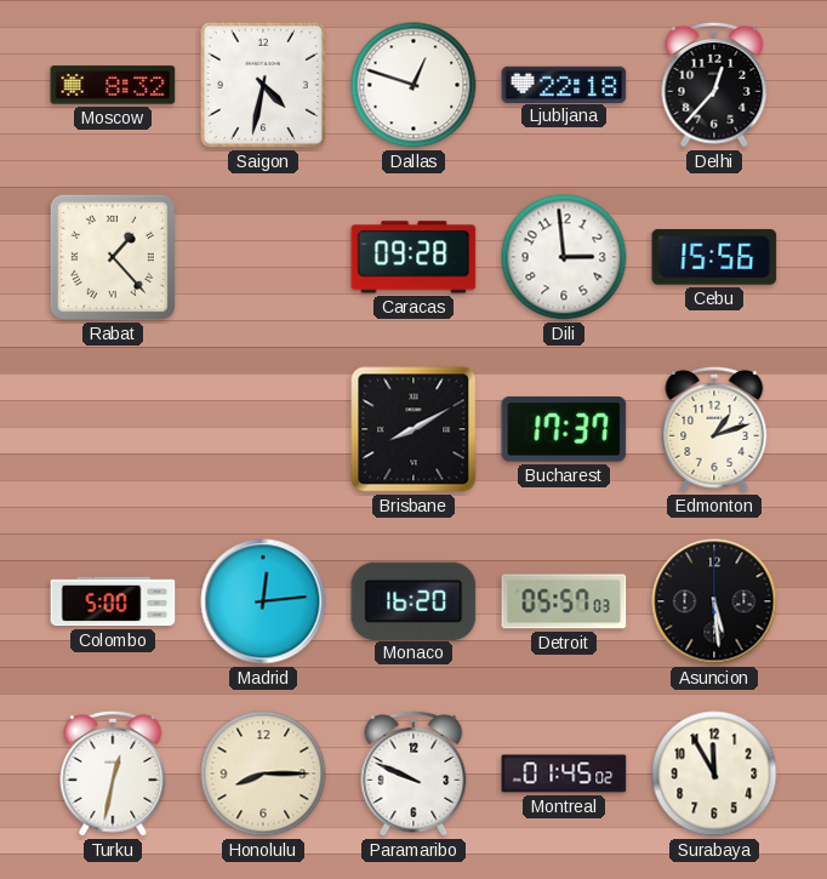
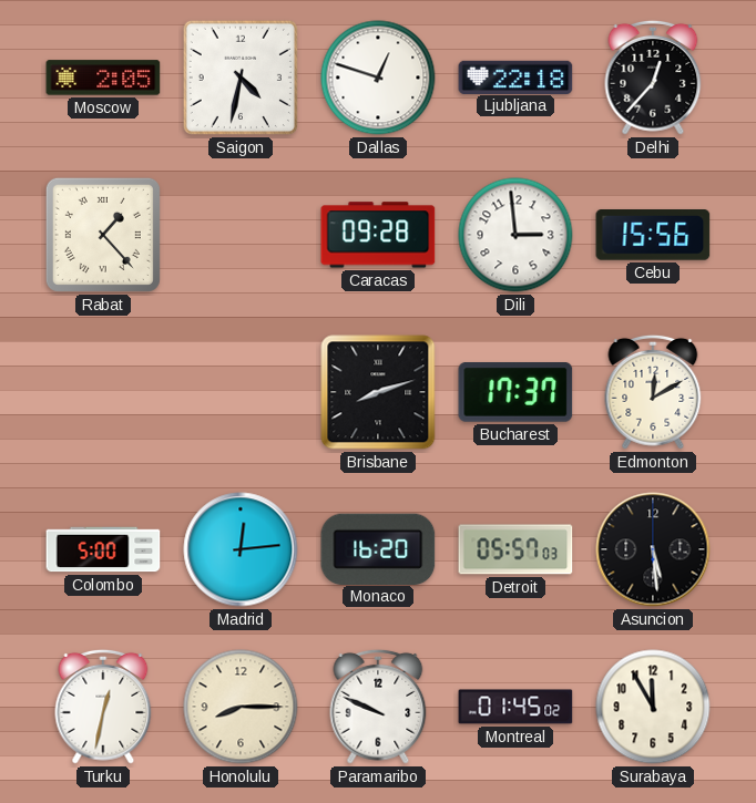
Moscow: 8:32 -> 2:05 (103, 78)
Brisbane: 8:10 -> 8:12 (378, 392)
Edmonton: 1:12 -> 12:10 (653, 392)
